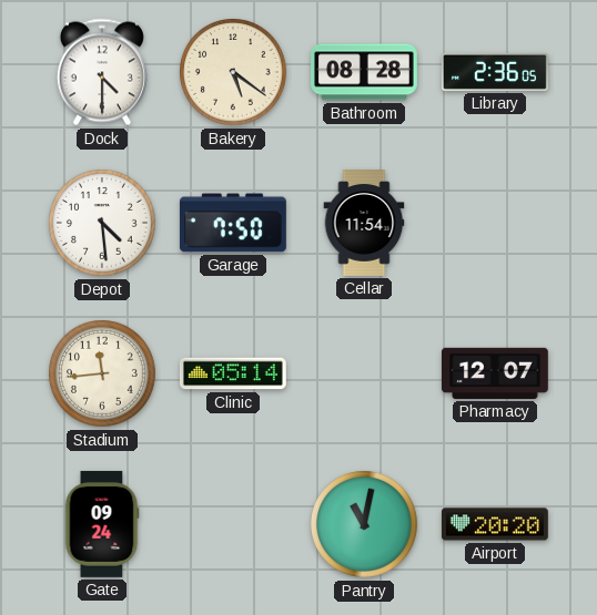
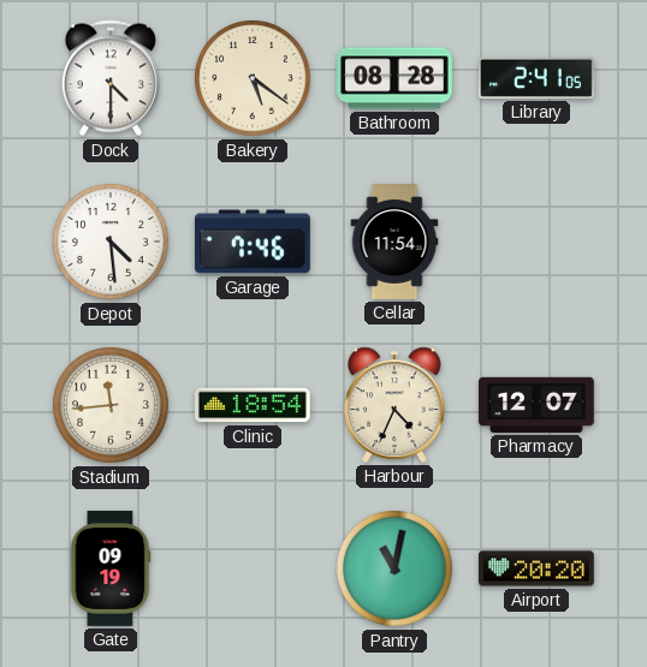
Library: 2:36 -> 2:41 (536, 78)
Garage: 7:50 -> 7:46 (253, 242)
Clinic: 05:14 -> 18:54 (253, 405)
Harbour: none -> 4:34 (394, 405)
Gate: 09:24 -> 09:19 (111, 568)
